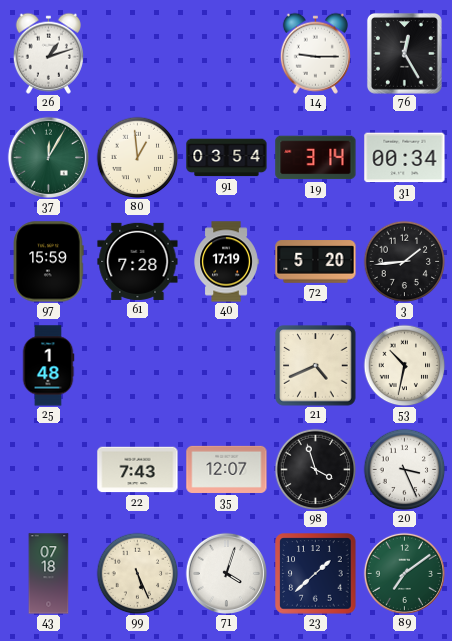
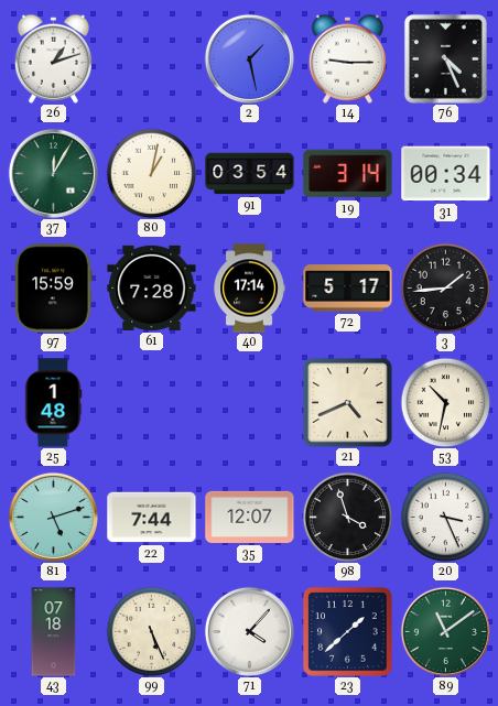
2: none -> 1:28 (249, 58)
76: 12:25 -> 4:26 (445, 58)
80: 12:59 -> 1:02 (151, 173)
40: 17:19 -> 17:14 (249, 289)
72: 5:20 -> 5:17 (348, 289)
81: none -> 5:12 (53, 517)
22: 7:43 -> 7:44 (152, 518)
71: 4:03 -> 4:07 (249, 631)
89: 7:09 -> 11:09 (445, 631)
